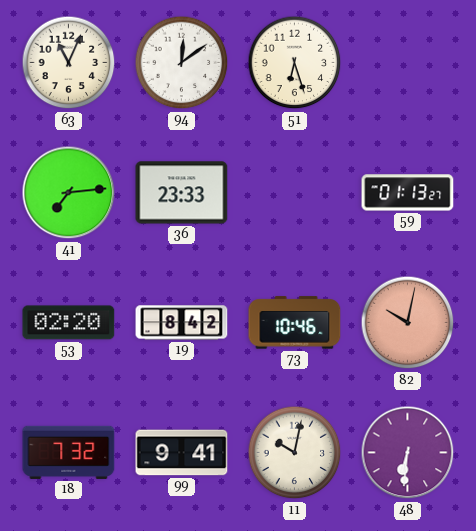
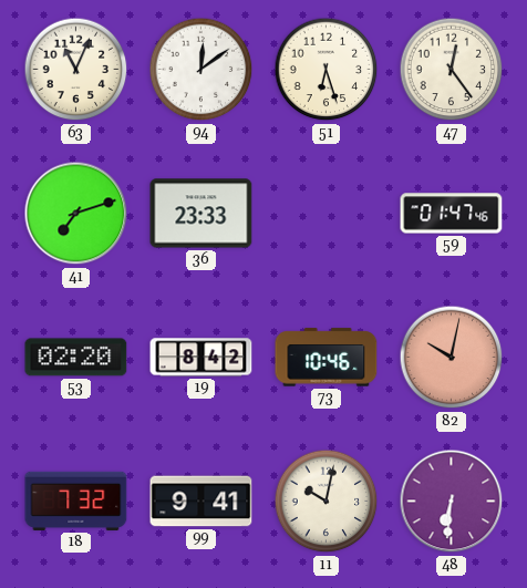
47: none -> 12:24 (452, 70)
41: 7:14 -> 7:12 (76, 214)
59: 01:13 -> 01:47 (452, 214)
